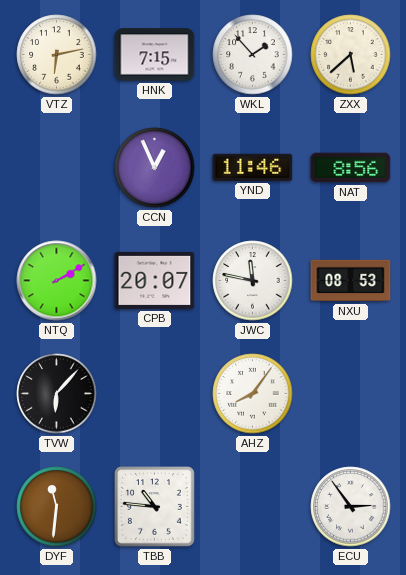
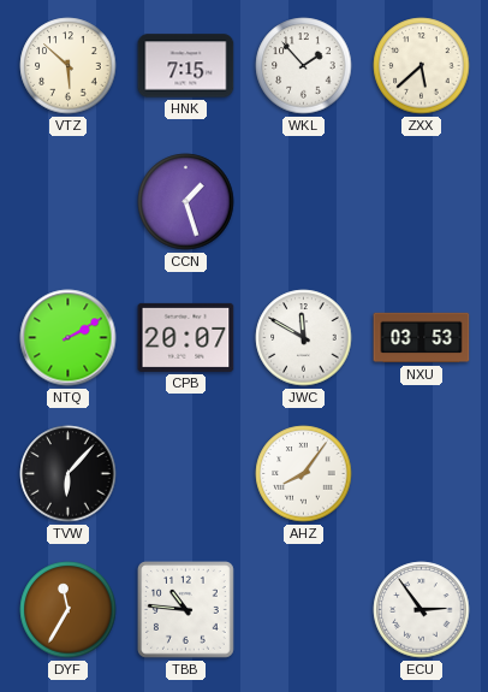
VTZ: 6:13 -> 5:52 (69, 66)
CCN: 12:56 -> 1:27 (186, 202)
YND: 11:46 -> none (253, 167)
NAT: 8:56 -> none (351, 168)
JWC: 11:47 -> 11:50 (304, 338)
NXU: 08:53 -> 03:53 (422, 338)
DYF: 11:31 -> 11:35 (69, 610)
